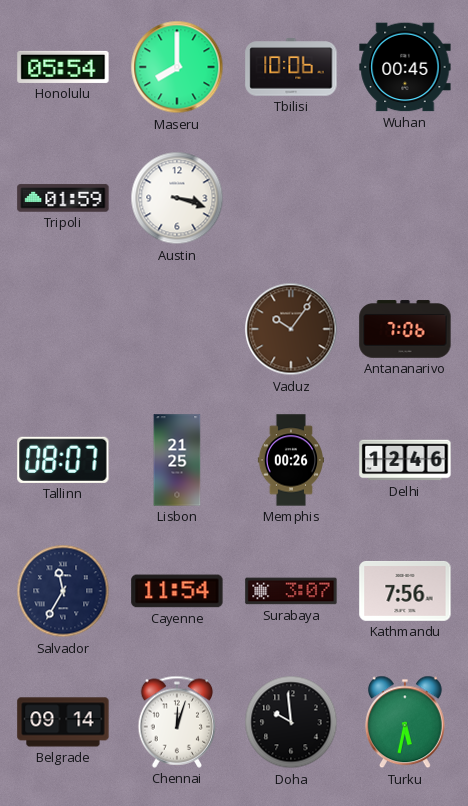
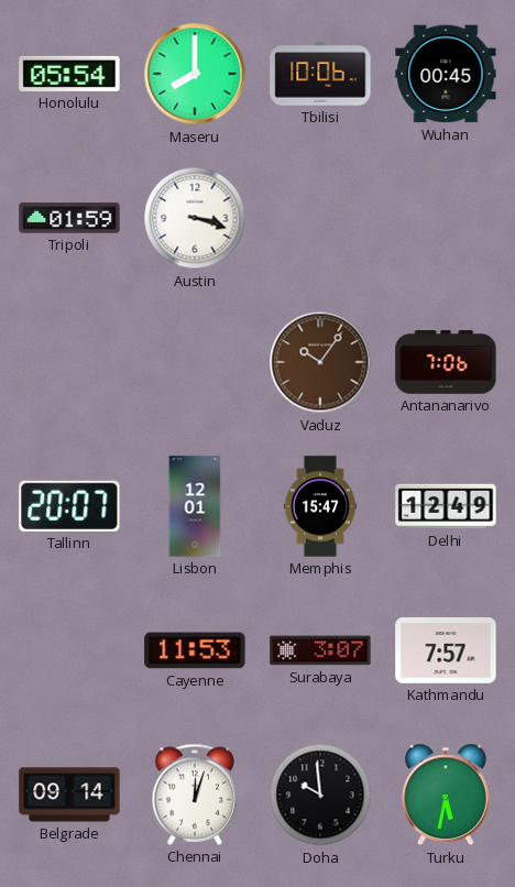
Tallinn: 08:07 -> 20:07 (69, 506)
Lisbon: 21:25 -> 12:01 (195, 506)
Memphis: 00:26 -> 15:47 (320, 506)
Delhi: 12:46 -> 12:49 (446, 506)
Salvador: 11:35 -> none (63, 591)
Cayenne: 11:54 -> 11:53 (195, 650)
Kathmandu: 7:56 -> 7:57 (446, 650)
